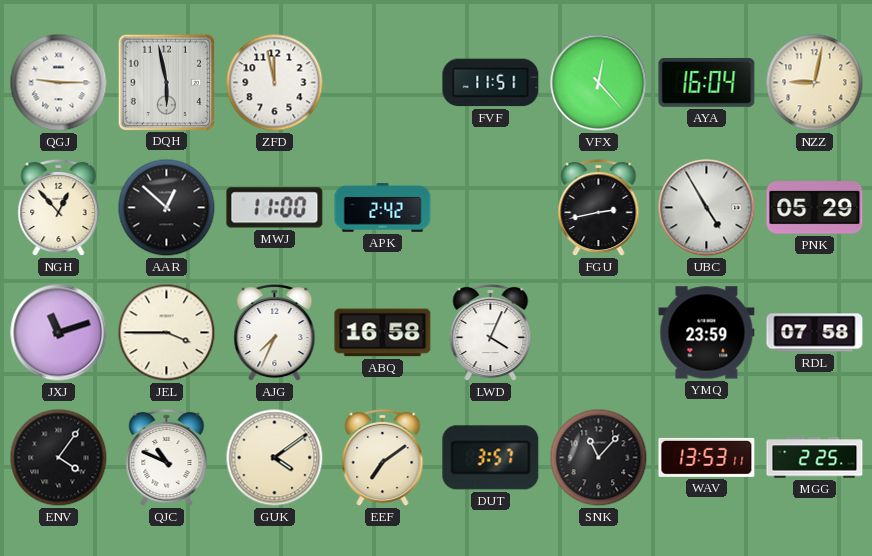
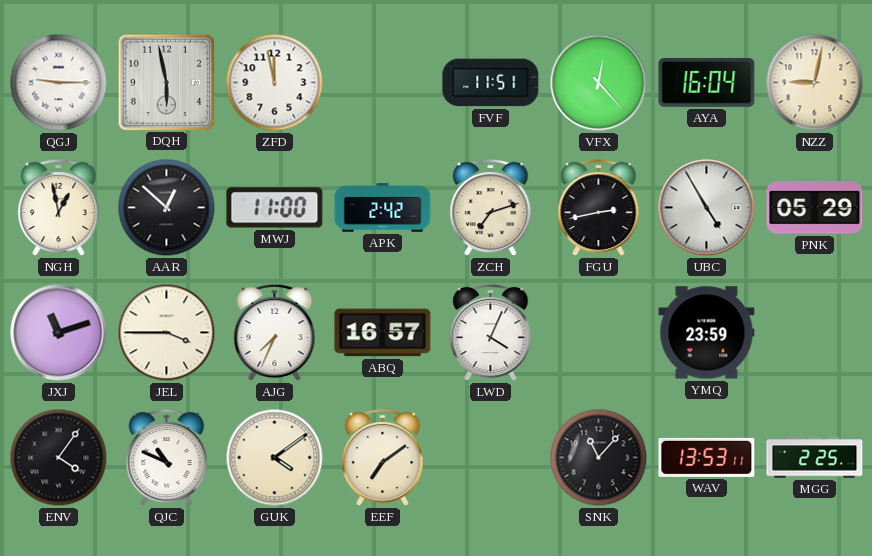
NGH: 12:53 -> 12:58 (59, 208)
ZCH: none -> 7:12 (491, 208)
ABQ: 16:58 -> 16:57 (383, 333)
RDL: 07:58 -> none (815, 333)
DUT: 3:57 -> none (491, 458)
